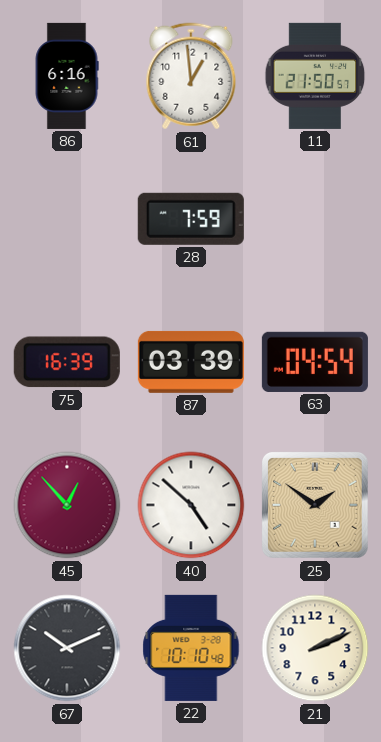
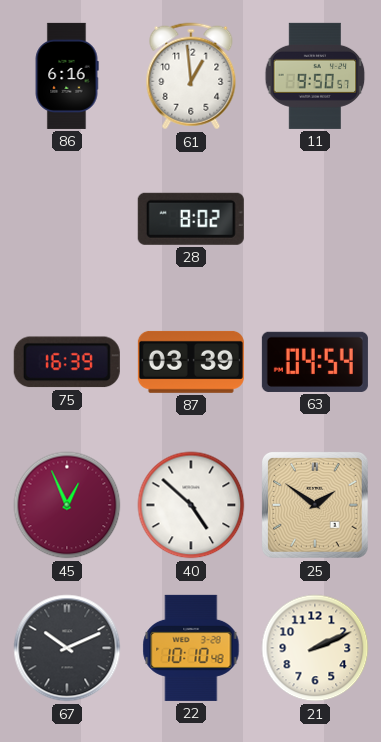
11: 21:50 -> 9:50 (315, 76)
28: 7:59 -> 8:02 (191, 219)
45: 12:53 -> 12:56 (67, 505)
